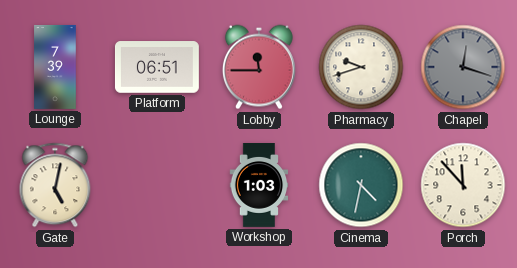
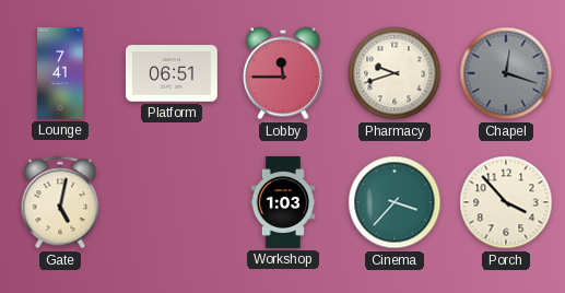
Lounge: 7:39 -> 7:41 (60, 73)
Cinema: 4:32 -> 3:37 (395, 202)
Porch: 11:53 -> 3:53 (506, 202)
